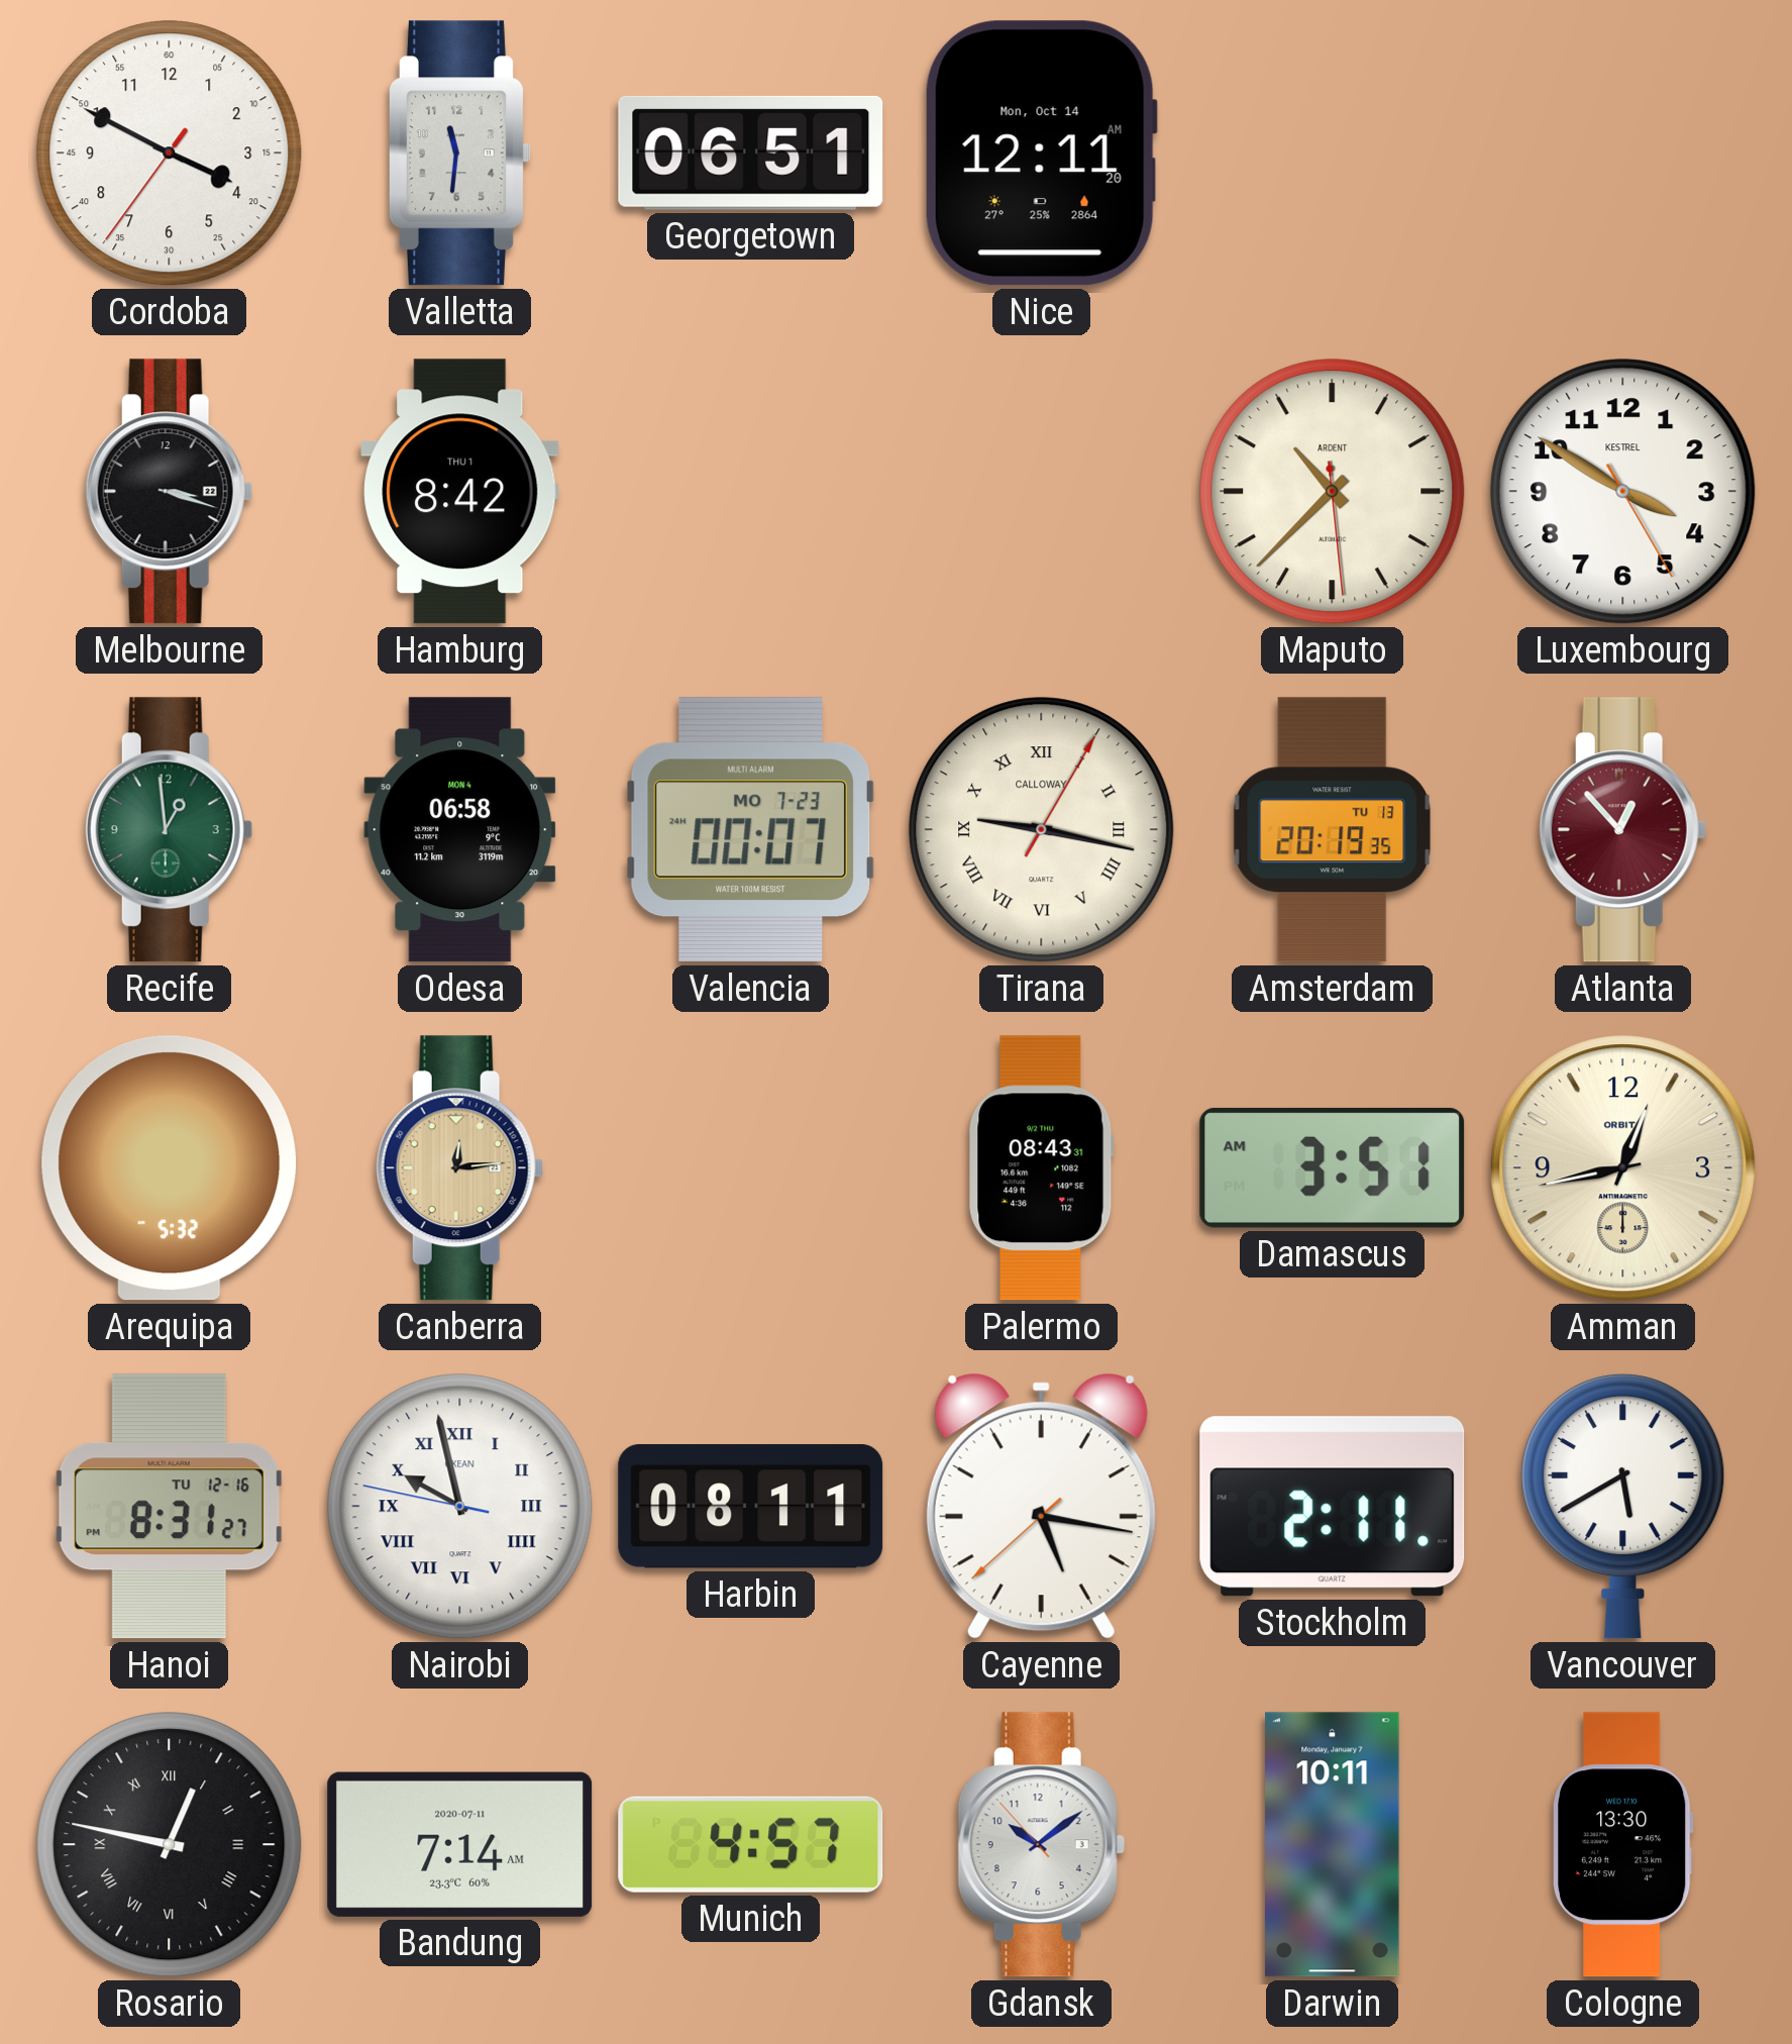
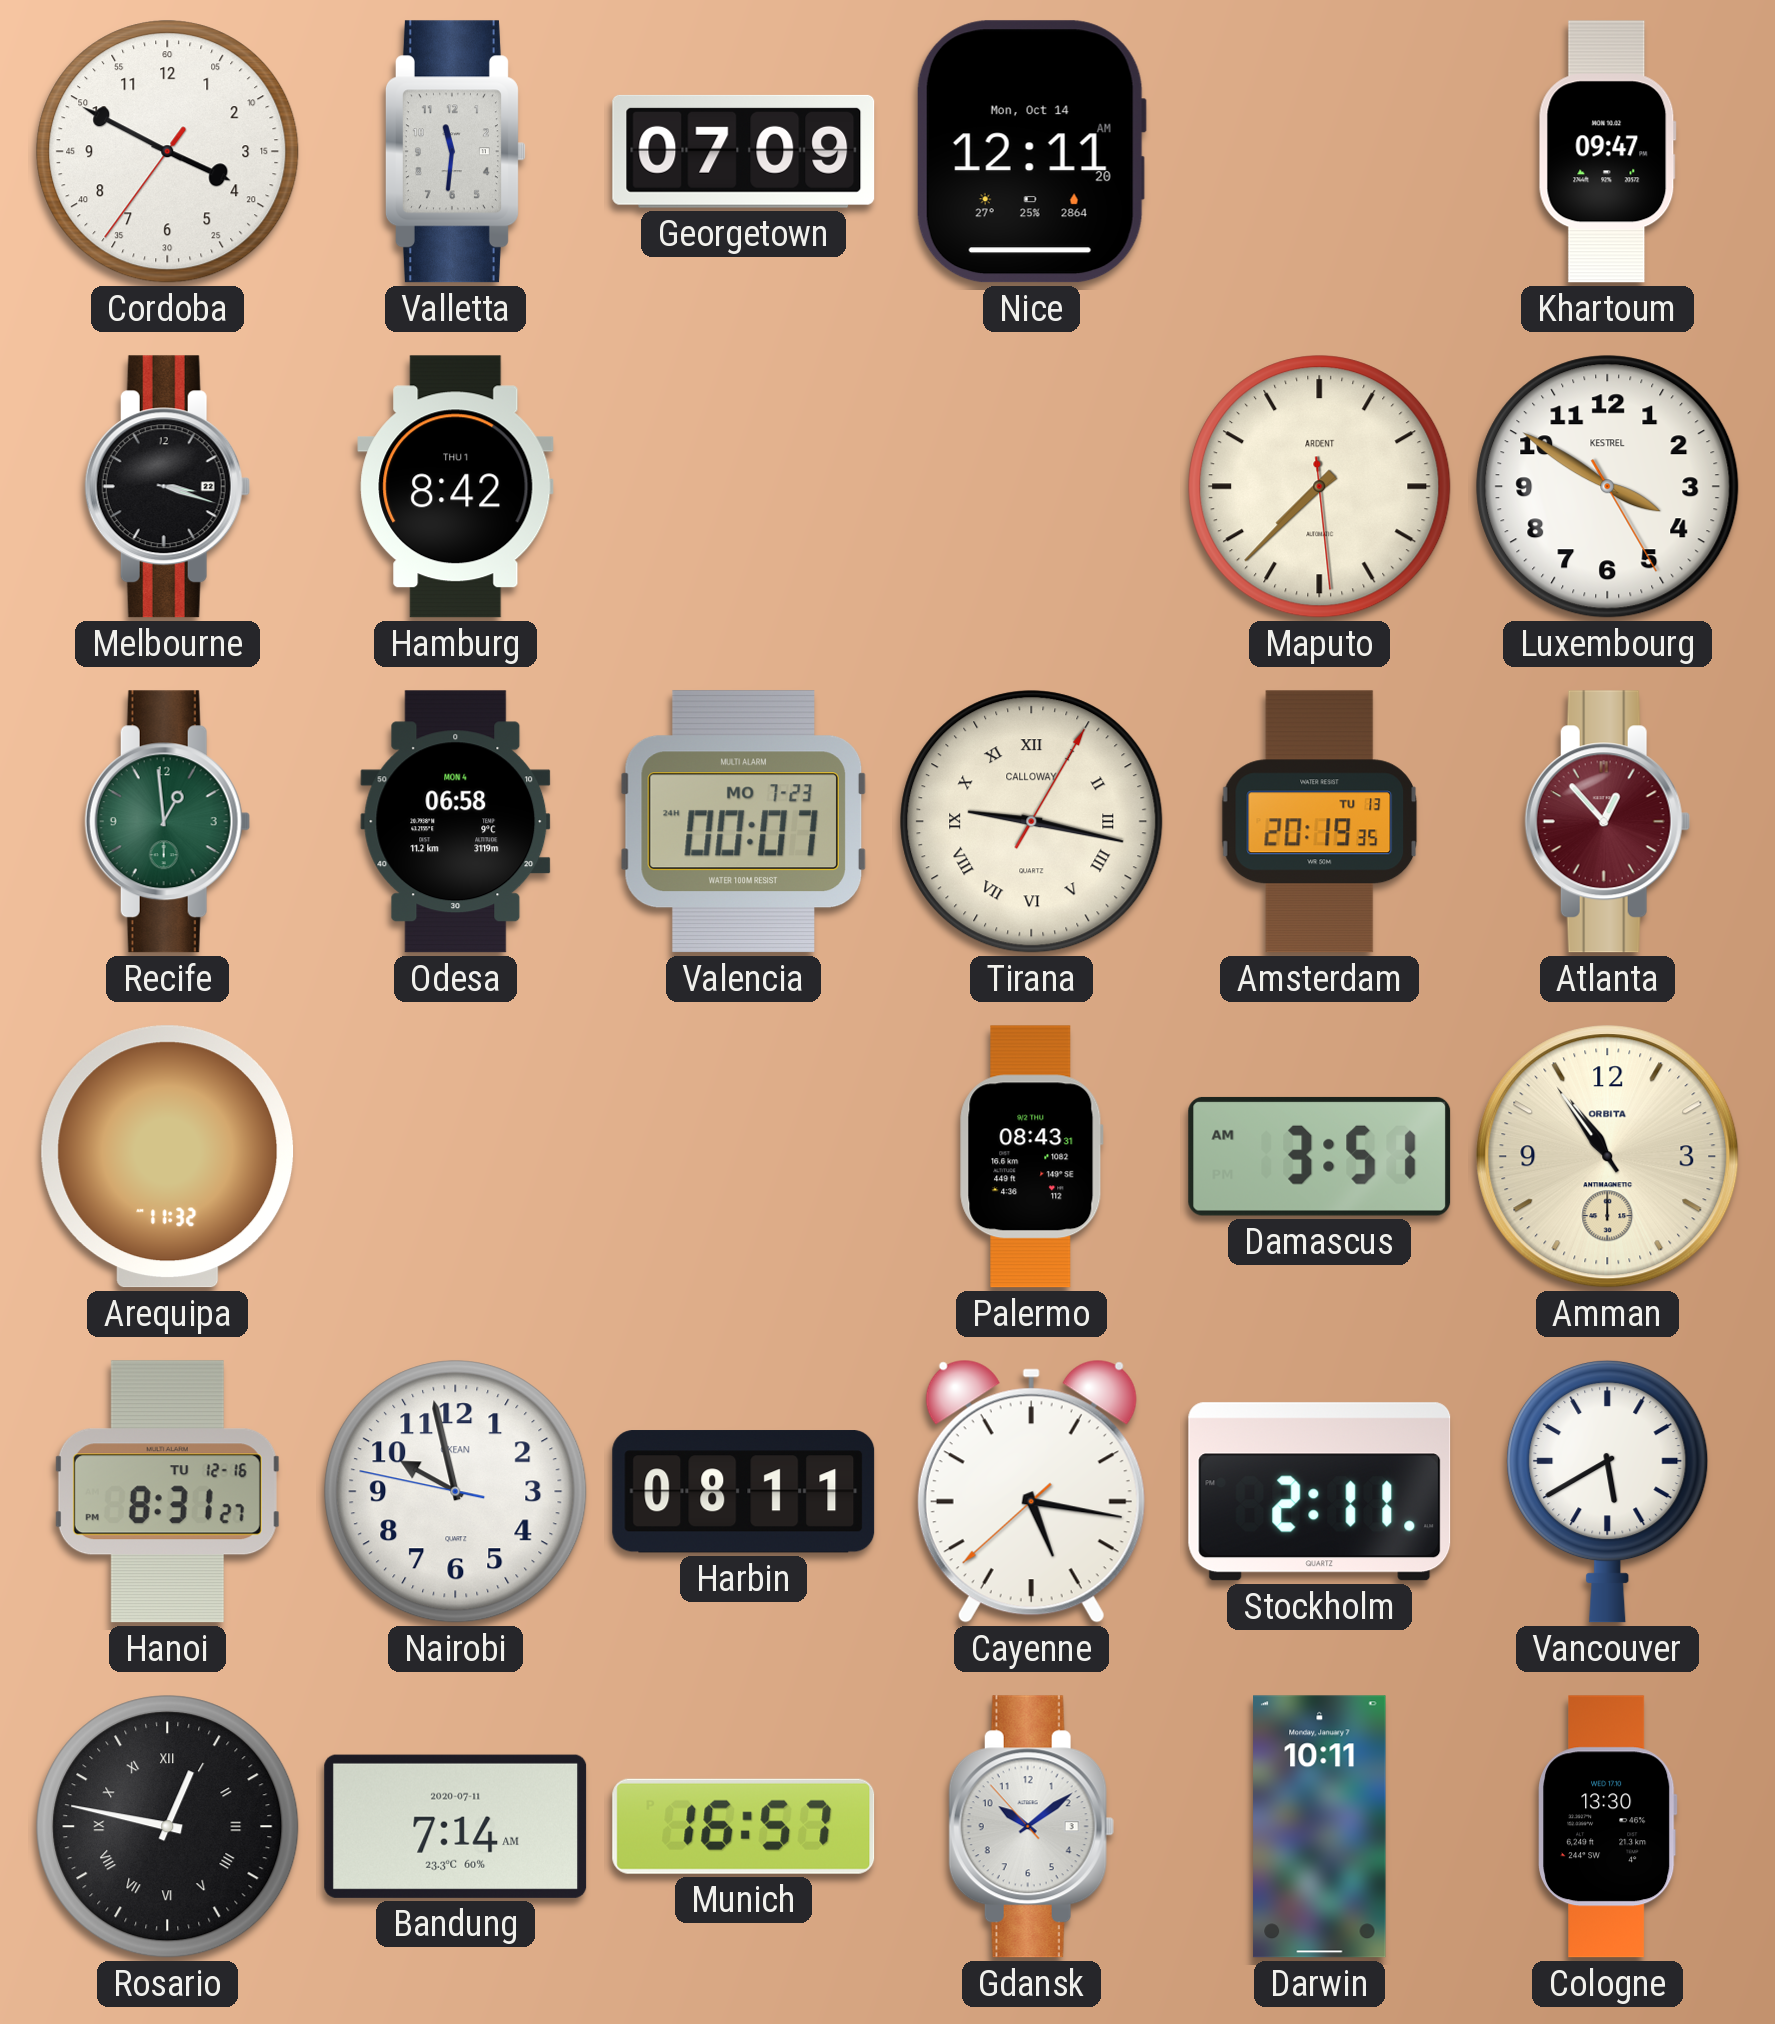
Georgetown: 06:51 -> 07:09 (744, 151)
Khartoum: none -> 09:47 (1607, 152)
Maputo: 10:37 -> 7:37 (1320, 487)
Arequipa: 5:32 -> 11:32 (168, 1157)
Canberra: 12:14 -> none (459, 1168)
Amman: 12:43 -> 10:54 (1608, 1157)
Nairobi numerals: Roman -> Arabic (456, 1492)
Munich: 4:57 -> 16:57 (744, 1826)
